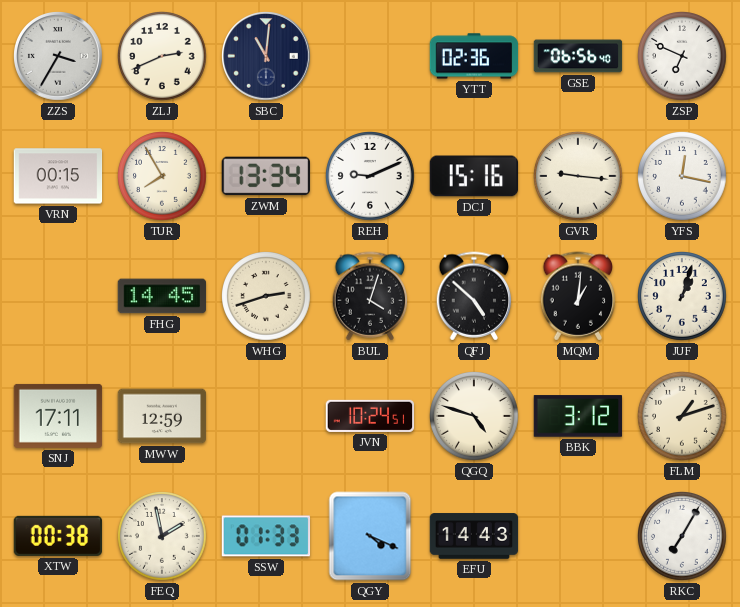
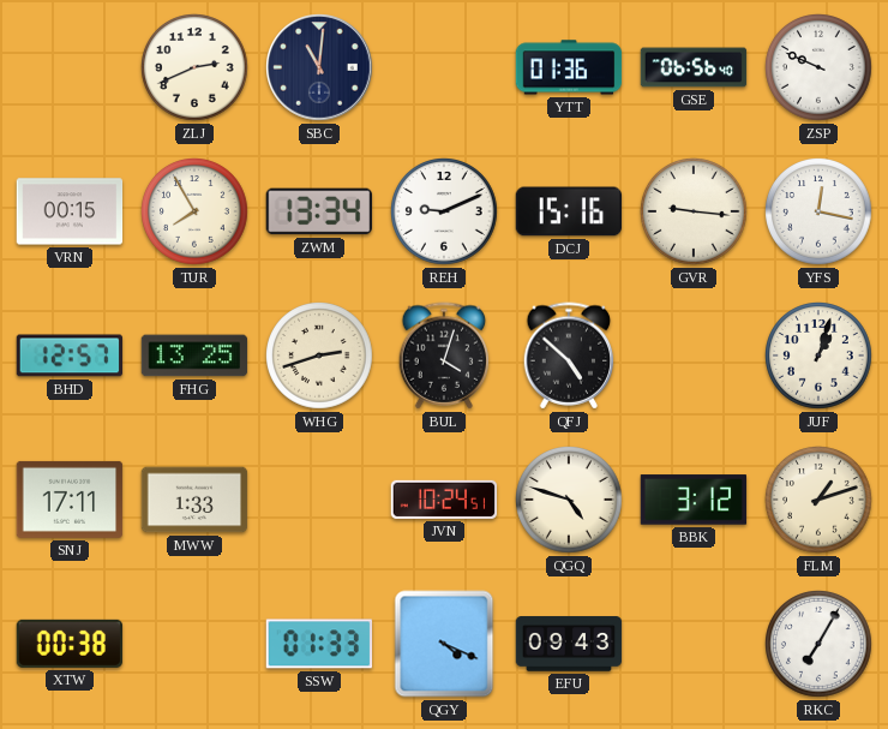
ZZS: 3:35 -> none (58, 56)
YTT: 02:36 -> 01:36 (569, 67)
ZSP: 6:49 -> 9:49 (818, 67)
BHD: none -> 12:57 (70, 355)
FHG: 14:45 -> 13:25 (194, 355)
MQM: 1:01 -> none (578, 296)
MWW: 12:59 -> 1:33 (194, 500)
FEQ: 1:58 -> none (162, 536)
EFU: 14:43 -> 09:43 (569, 644)
